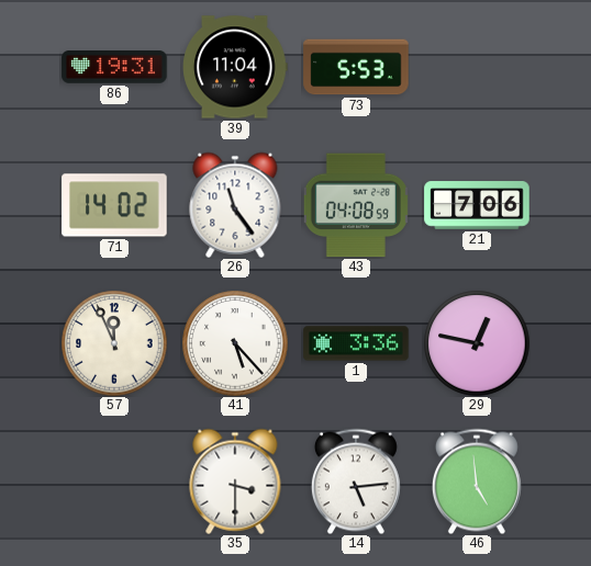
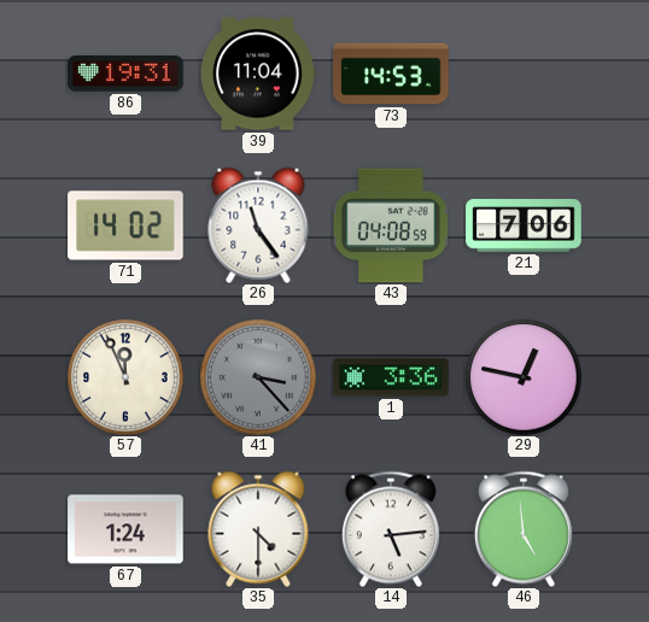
73: 5:53 -> 14:53 (391, 74)
41: 5:23 -> 3:23 (258, 377)
41 dial: white -> grey (258, 377)
67: none -> 1:24 (125, 529)
35: 3:30 -> 4:30 (258, 529)
